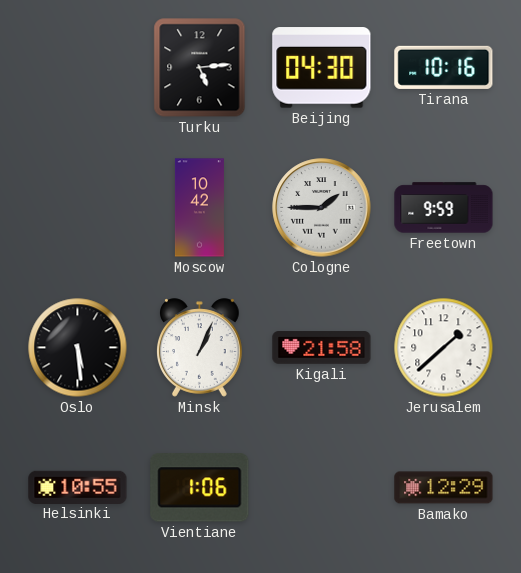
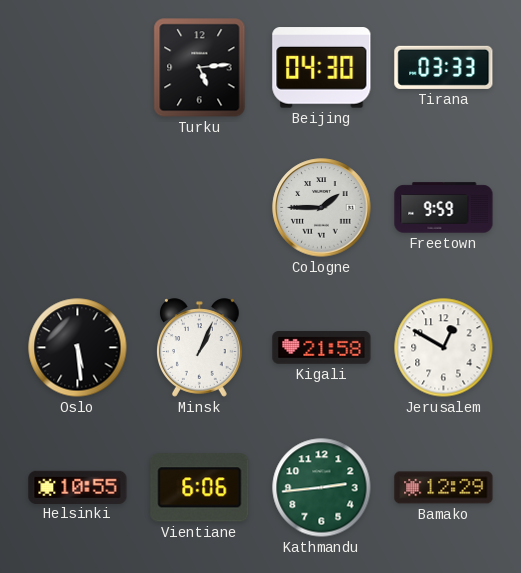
Tirana: 10:16 -> 03:33 (444, 67)
Moscow: 10:42 -> none (199, 208)
Jerusalem: 1:38 -> 12:50 (444, 348)
Vientiane: 1:06 -> 6:06 (200, 488)
Kathmandu: none -> 2:44 (322, 488)
